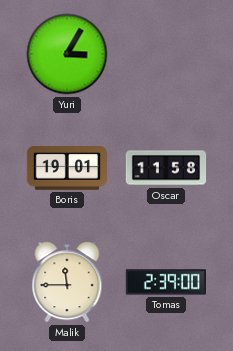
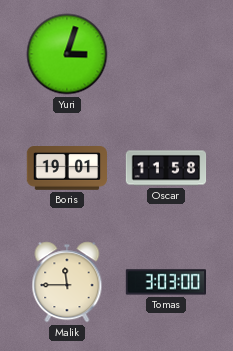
Yuri: 3:05 -> 3:03 (67, 54)
Tomas: 2:39 -> 3:03 (165, 282)
